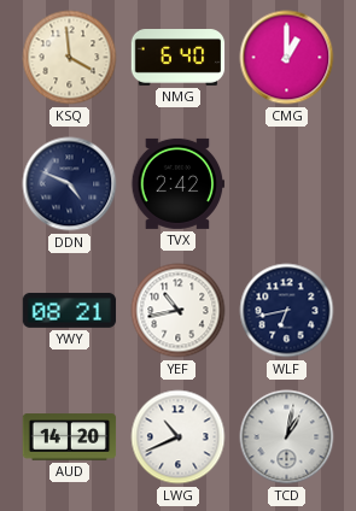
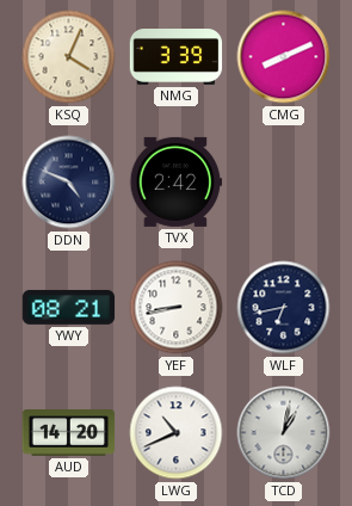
KSQ: 3:59 -> 4:04 (69, 57)
NMG: 6:40 -> 3:39 (177, 57)
CMG: 1:00 -> 8:11 (284, 57)
YEF: 10:43 -> 8:43 (177, 308)
